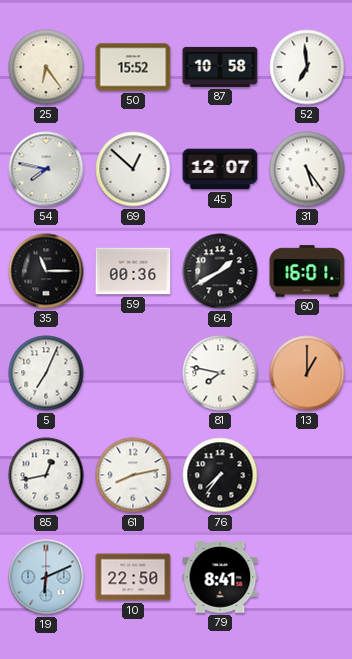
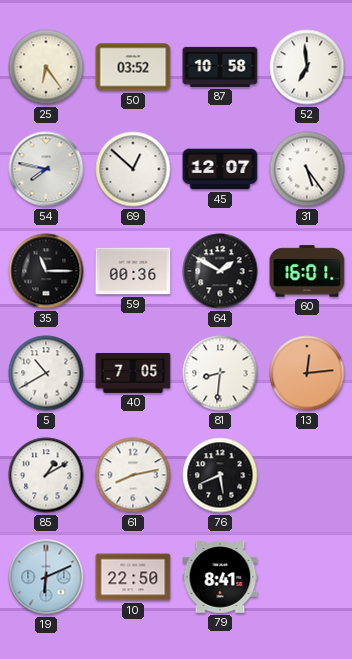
50: 15:52 -> 03:52 (133, 67)
64: 1:40 -> 1:50 (220, 271)
5: 7:04 -> 10:40 (46, 373)
40: none -> 7:05 (133, 373)
81: 7:47 -> 8:31 (220, 373)
13: 1:00 -> 12:14 (307, 373)
85: 12:43 -> 1:10 (46, 475)
76: 7:36 -> 5:41 (220, 475)
